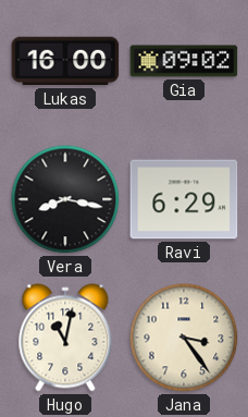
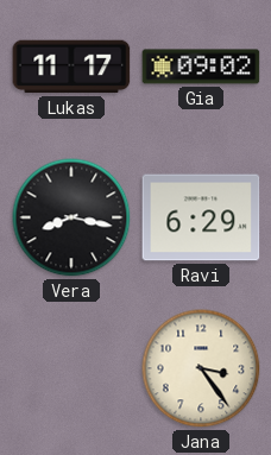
Lukas: 16:00 -> 11:17 (71, 67)
Hugo: 11:02 -> none (65, 338)
